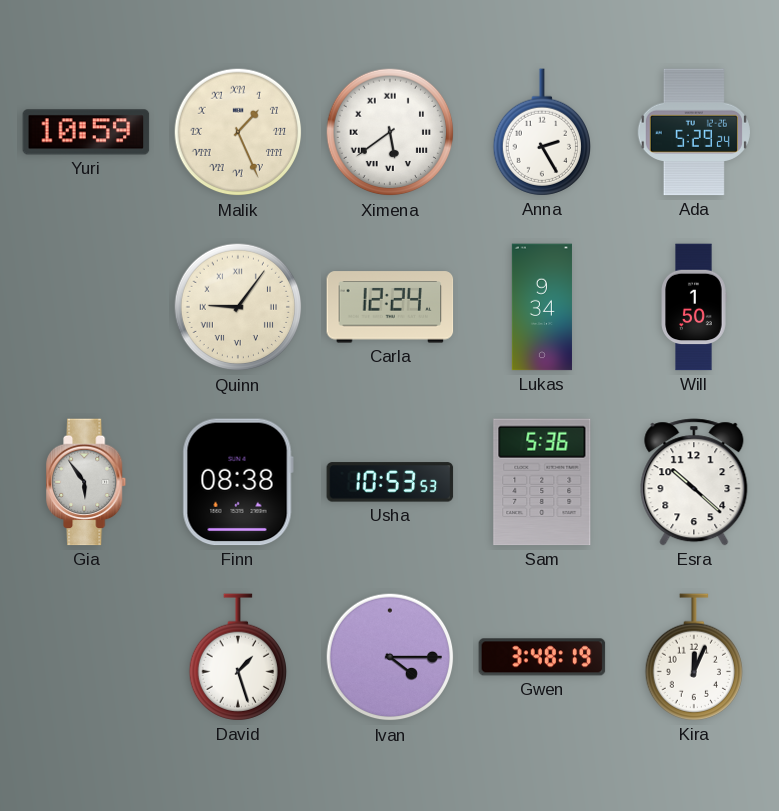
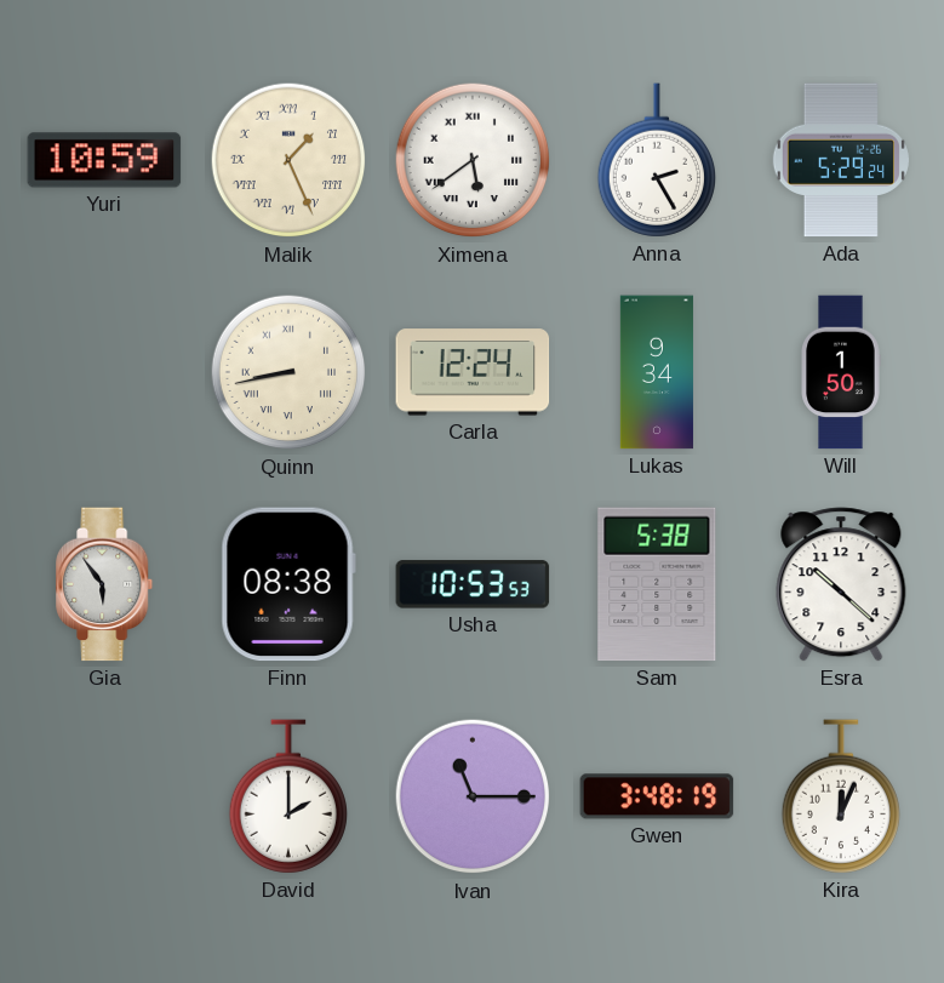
Quinn: 9:06 -> 8:43 (288, 372)
Sam: 5:36 -> 5:38 (657, 584)
David: 1:27 -> 2:00 (287, 796)
Ivan: 4:15 -> 11:15 (473, 796)
